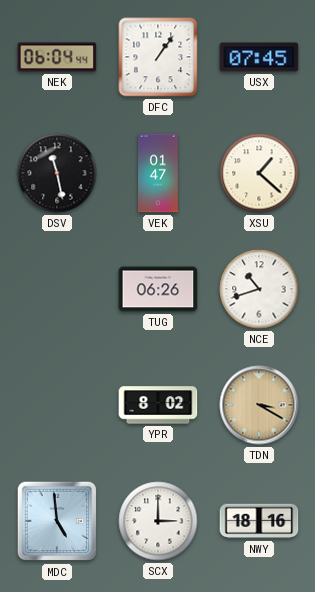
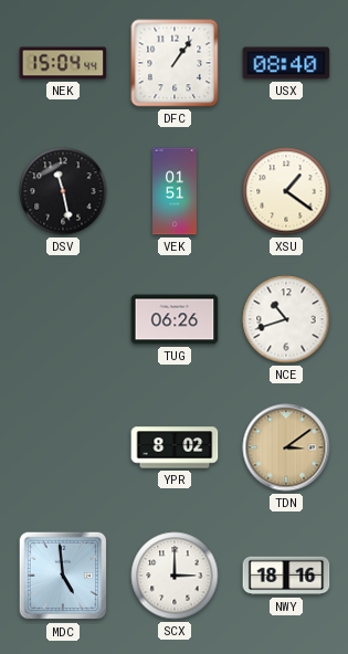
NEK: 06:04 -> 15:04 (63, 63)
USX: 07:45 -> 08:40 (286, 63)
VEK: 01:47 -> 01:51 (176, 191)
XSU: 1:22 -> 1:21 (286, 191)
TDN: 3:20 -> 3:09 (286, 447)
